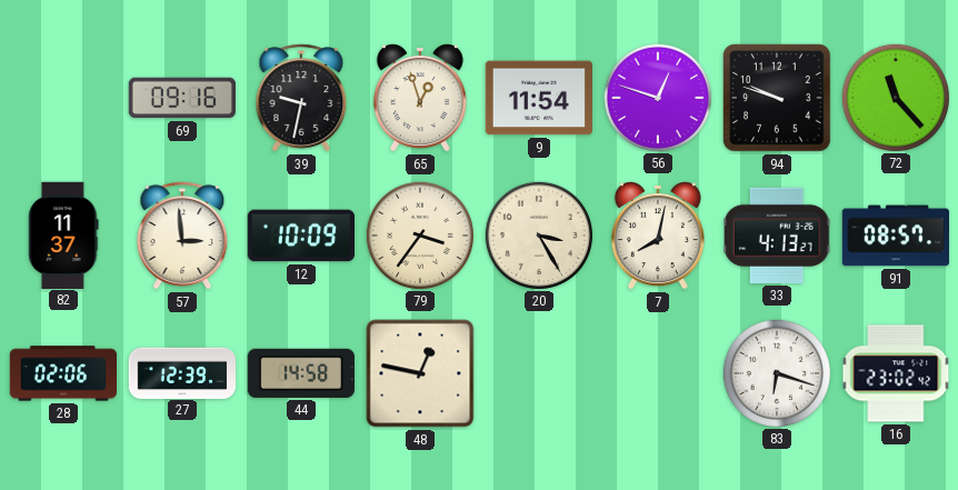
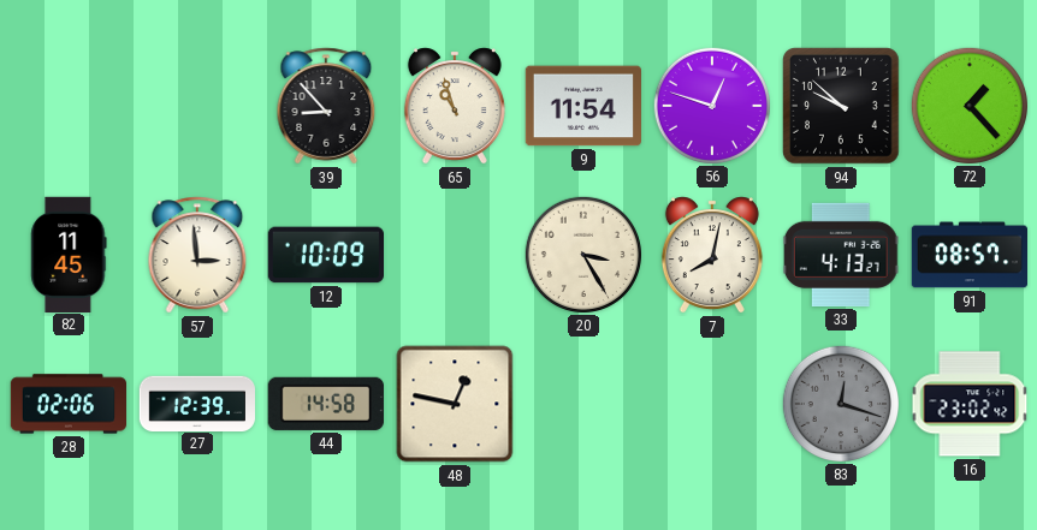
69: 09:16 -> none (181, 98)
39: 9:32 -> 8:53 (326, 106)
65: 12:57 -> 10:57 (455, 106)
94: 9:48 -> 9:52 (841, 106)
72: 11:23 -> 1:23 (968, 105)
82: 11:37 -> 11:45 (69, 254)
79: 3:36 -> none (419, 234)
83: 6:18 -> 12:18 (840, 403)
83 dial: white -> grey (840, 403)
